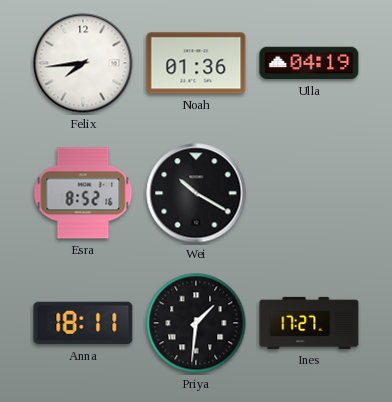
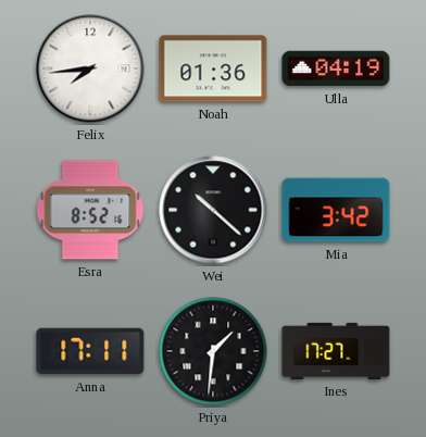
Wei: 10:20 -> 10:22 (213, 210)
Mia: none -> 3:42 (336, 210)
Anna: 18:11 -> 17:11 (90, 351)
